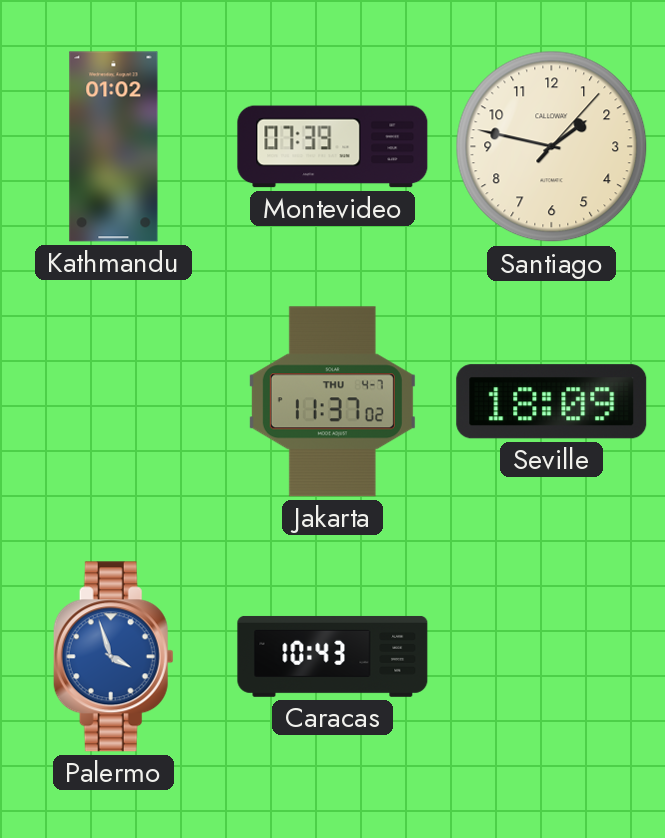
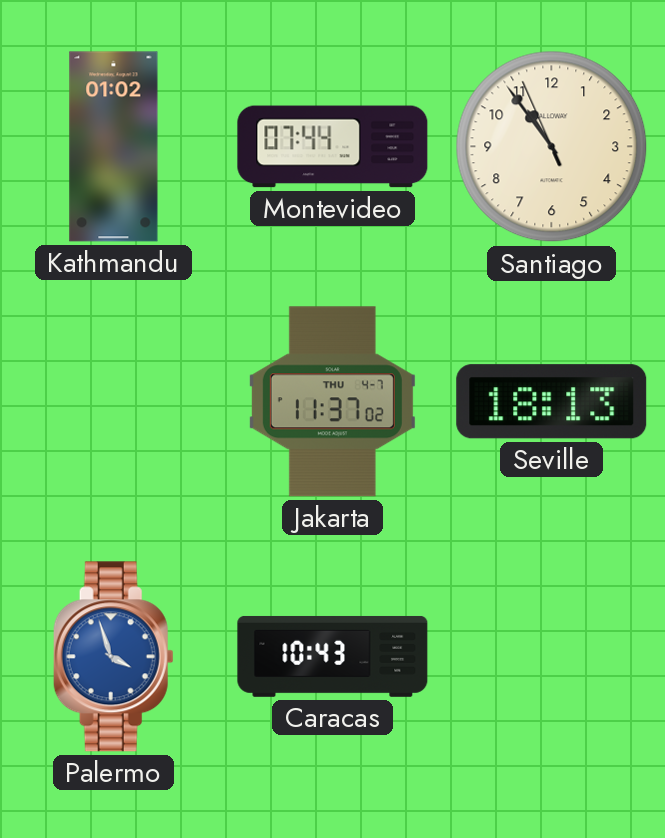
Montevideo: 07:39 -> 07:44 (333, 147)
Santiago: 1:47 -> 10:53 (552, 147)
Seville: 18:09 -> 18:13 (552, 402)
